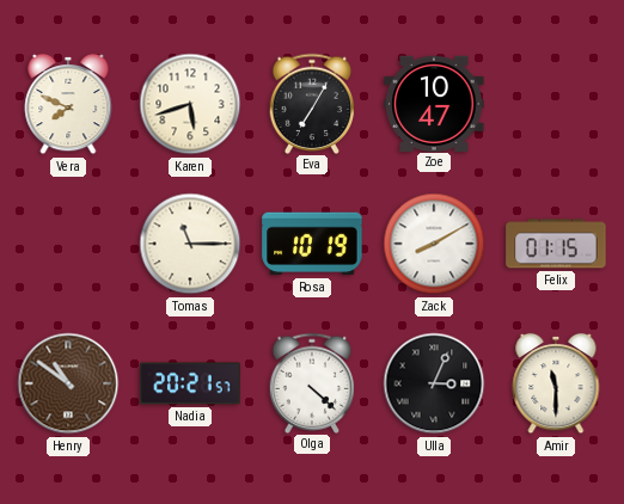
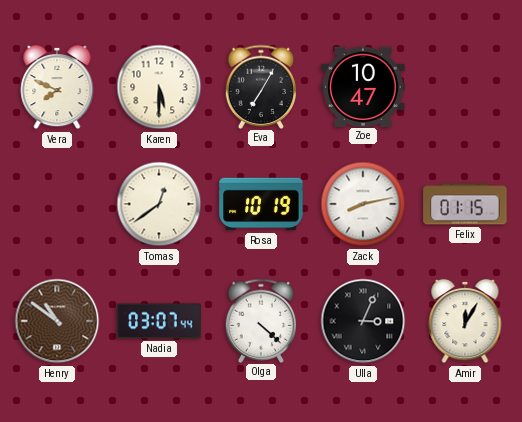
Karen: 5:42 -> 5:30 (159, 87)
Tomas: 11:15 -> 12:39 (159, 204)
Zack: 8:10 -> 8:13 (363, 204)
Nadia: 20:21 -> 03:07 (159, 321)
Amir: 11:30 -> 12:05 (465, 321)
